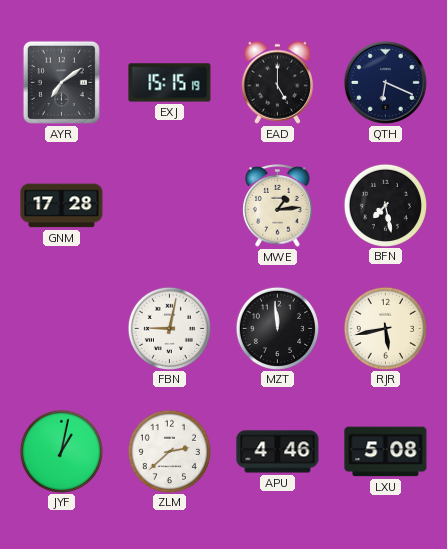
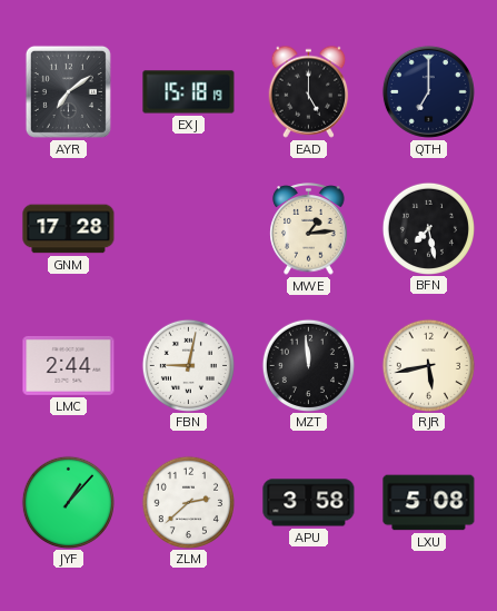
EXJ: 15:15 -> 15:18 (189, 92)
QTH: 6:19 -> 7:00 (428, 91)
LMC: none -> 2:44 (69, 365)
JYF: 1:02 -> 1:07 (68, 502)
APU: 4:46 -> 3:58 (309, 503)
